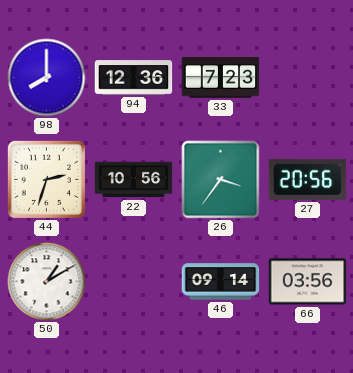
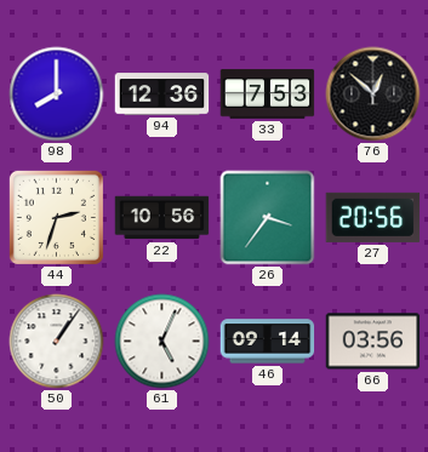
33: 7:23 -> 7:53 (268, 95)
76: none -> 12:52 (373, 95)
50: 1:10 -> 1:06 (57, 342)
61: none -> 5:04 (162, 342)
